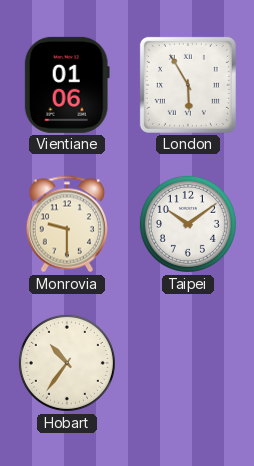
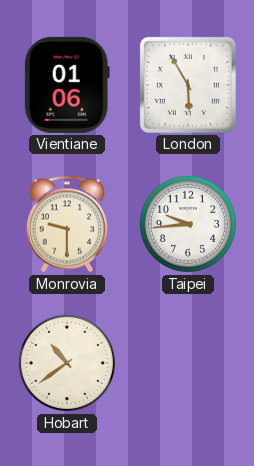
Taipei: 10:09 -> 9:44 (188, 224)
Hobart: 10:36 -> 10:39 (67, 363)
